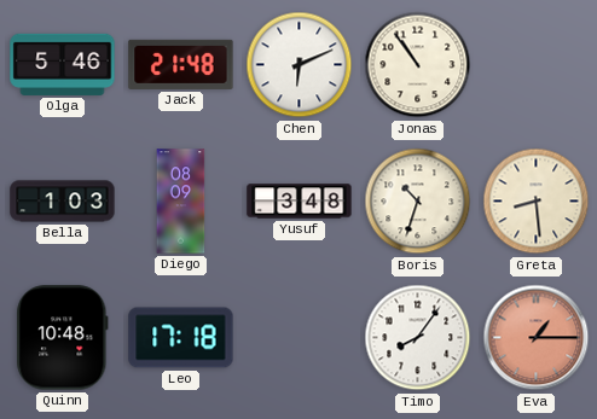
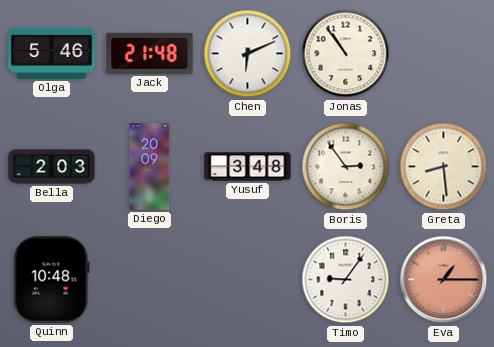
Bella: 1:03 -> 2:03 (52, 167)
Diego: 08:09 -> 20:09 (150, 167)
Boris: 10:33 -> 2:54 (346, 167)
Leo: 17:18 -> none (181, 338)
Timo: 8:06 -> 9:06 (346, 280)
